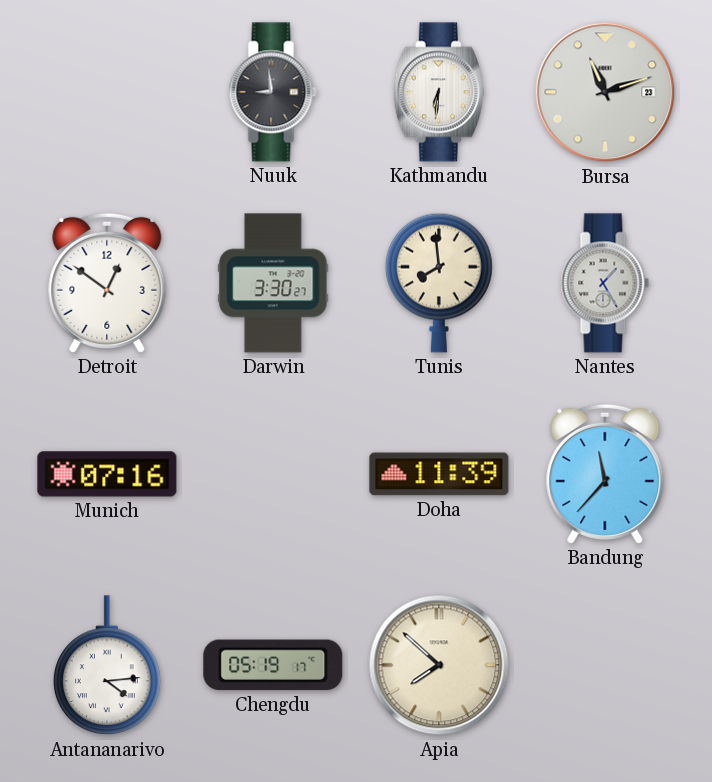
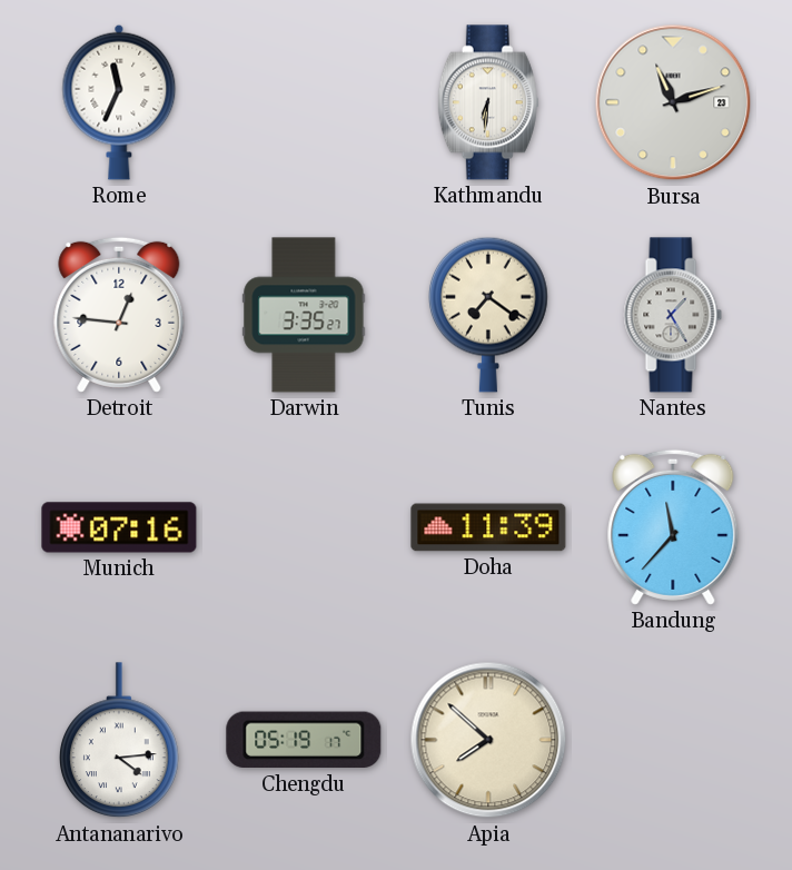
Rome: none -> 11:34 (119, 102)
Nuuk: 8:59 -> none (273, 92)
Detroit: 12:51 -> 12:46 (119, 315)
Darwin: 3:30 -> 3:35 (304, 315)
Tunis: 7:59 -> 7:21 (489, 315)
